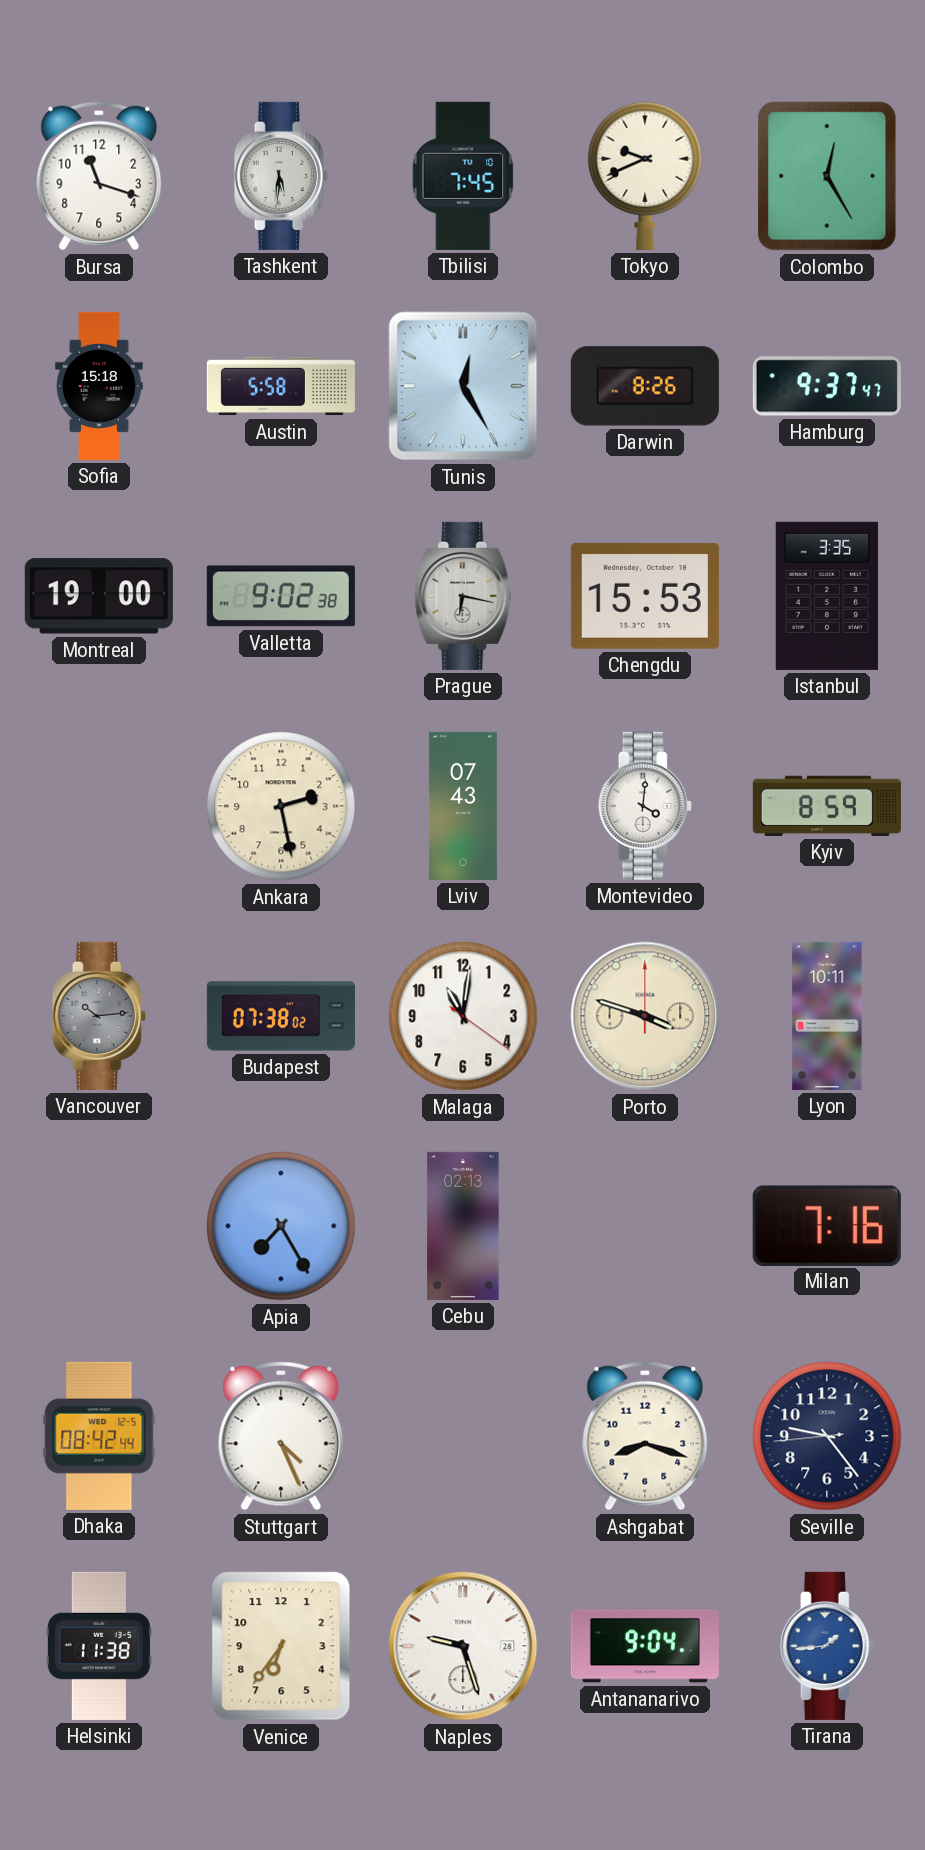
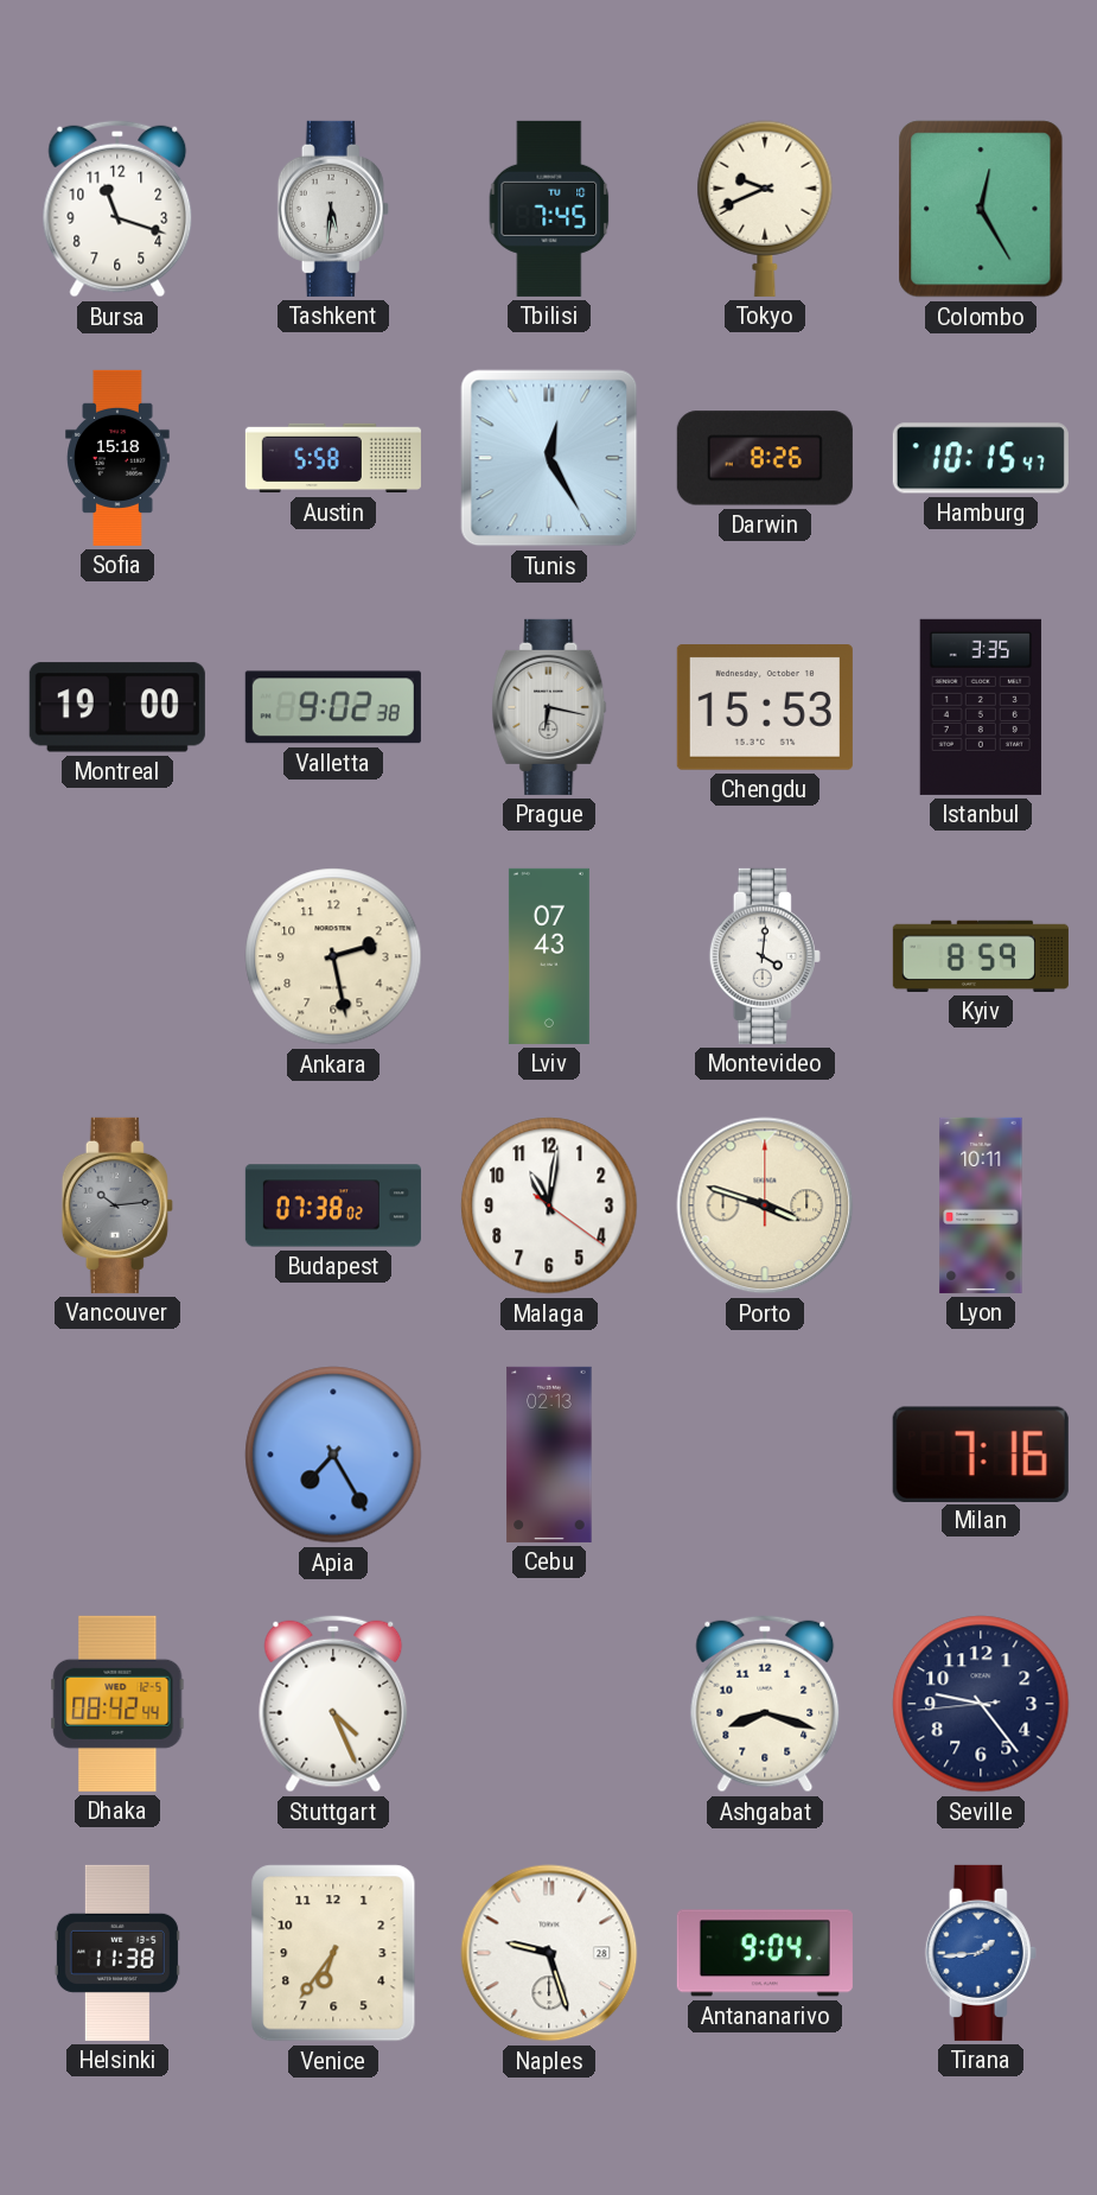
Hamburg: 9:37 -> 10:15 (981, 458)
